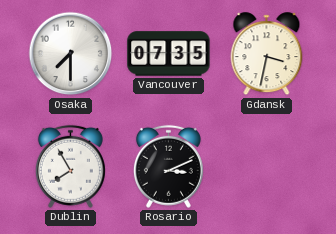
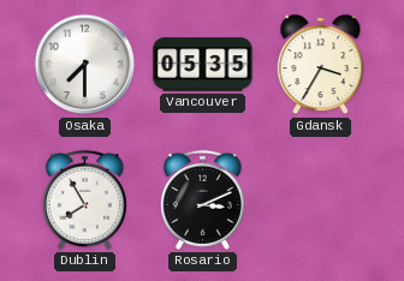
Vancouver: 07:35 -> 05:35 (203, 65)
Gdansk: 3:32 -> 3:35 (321, 65)
